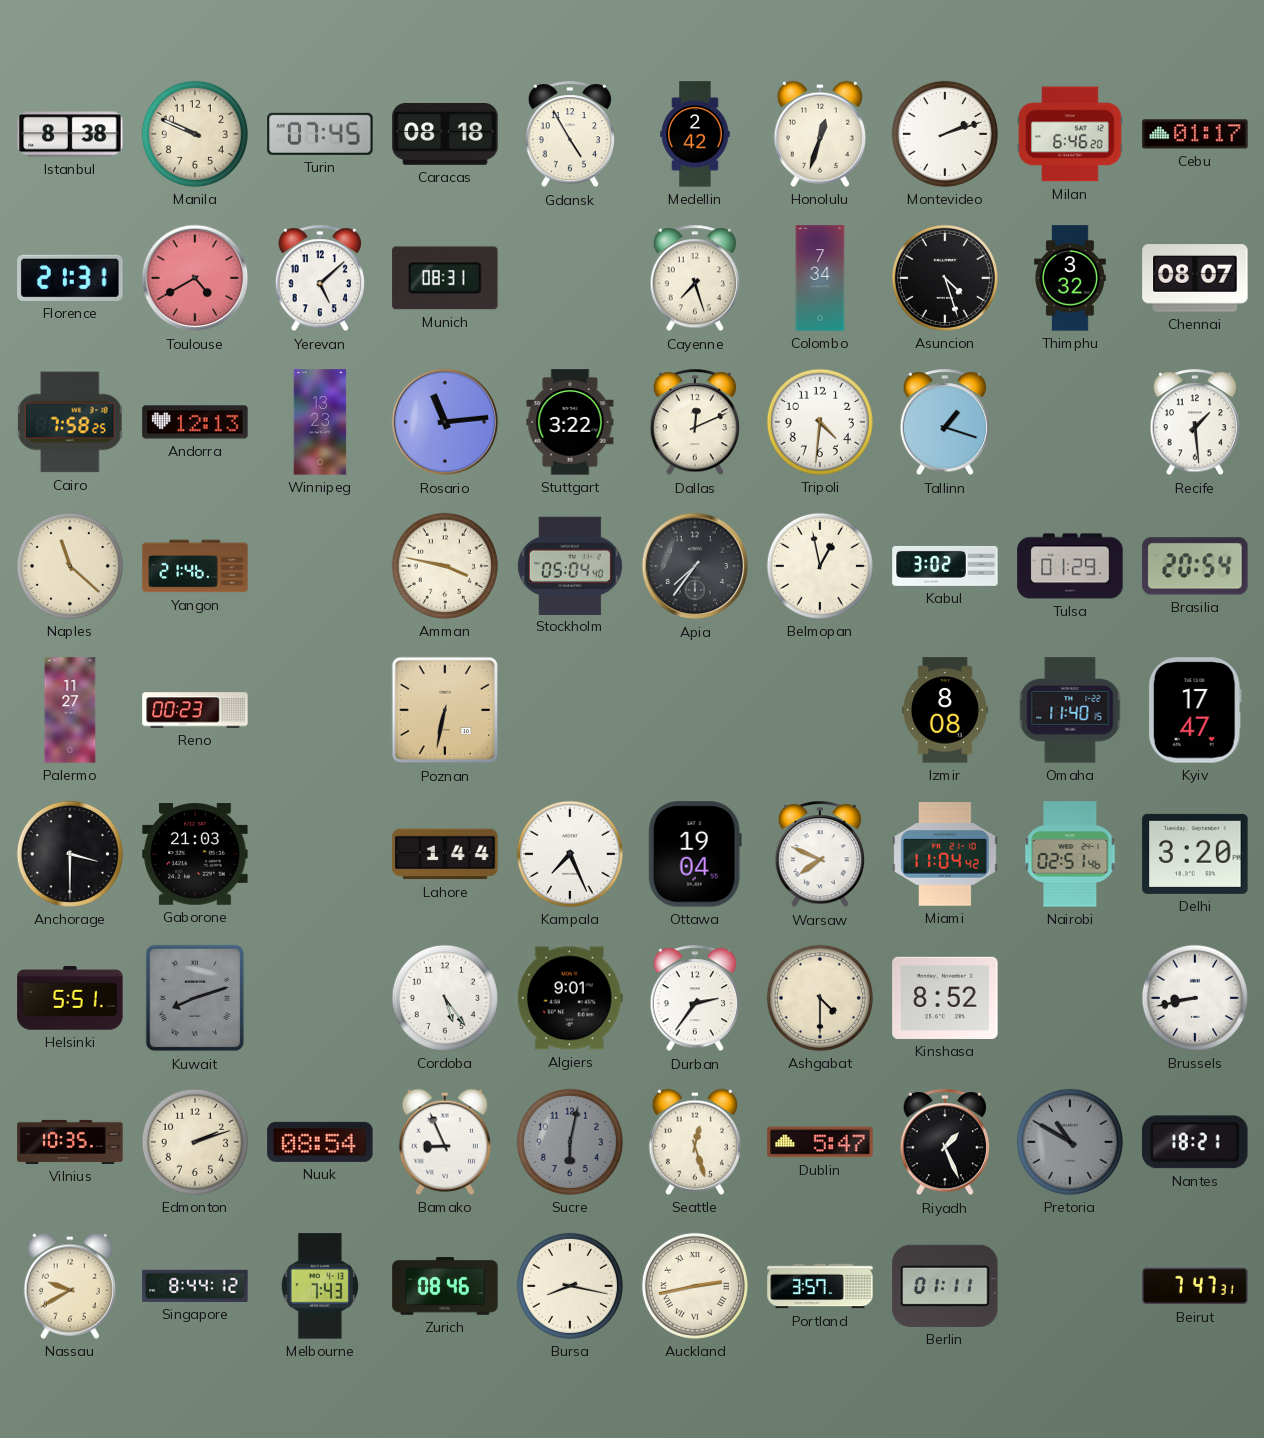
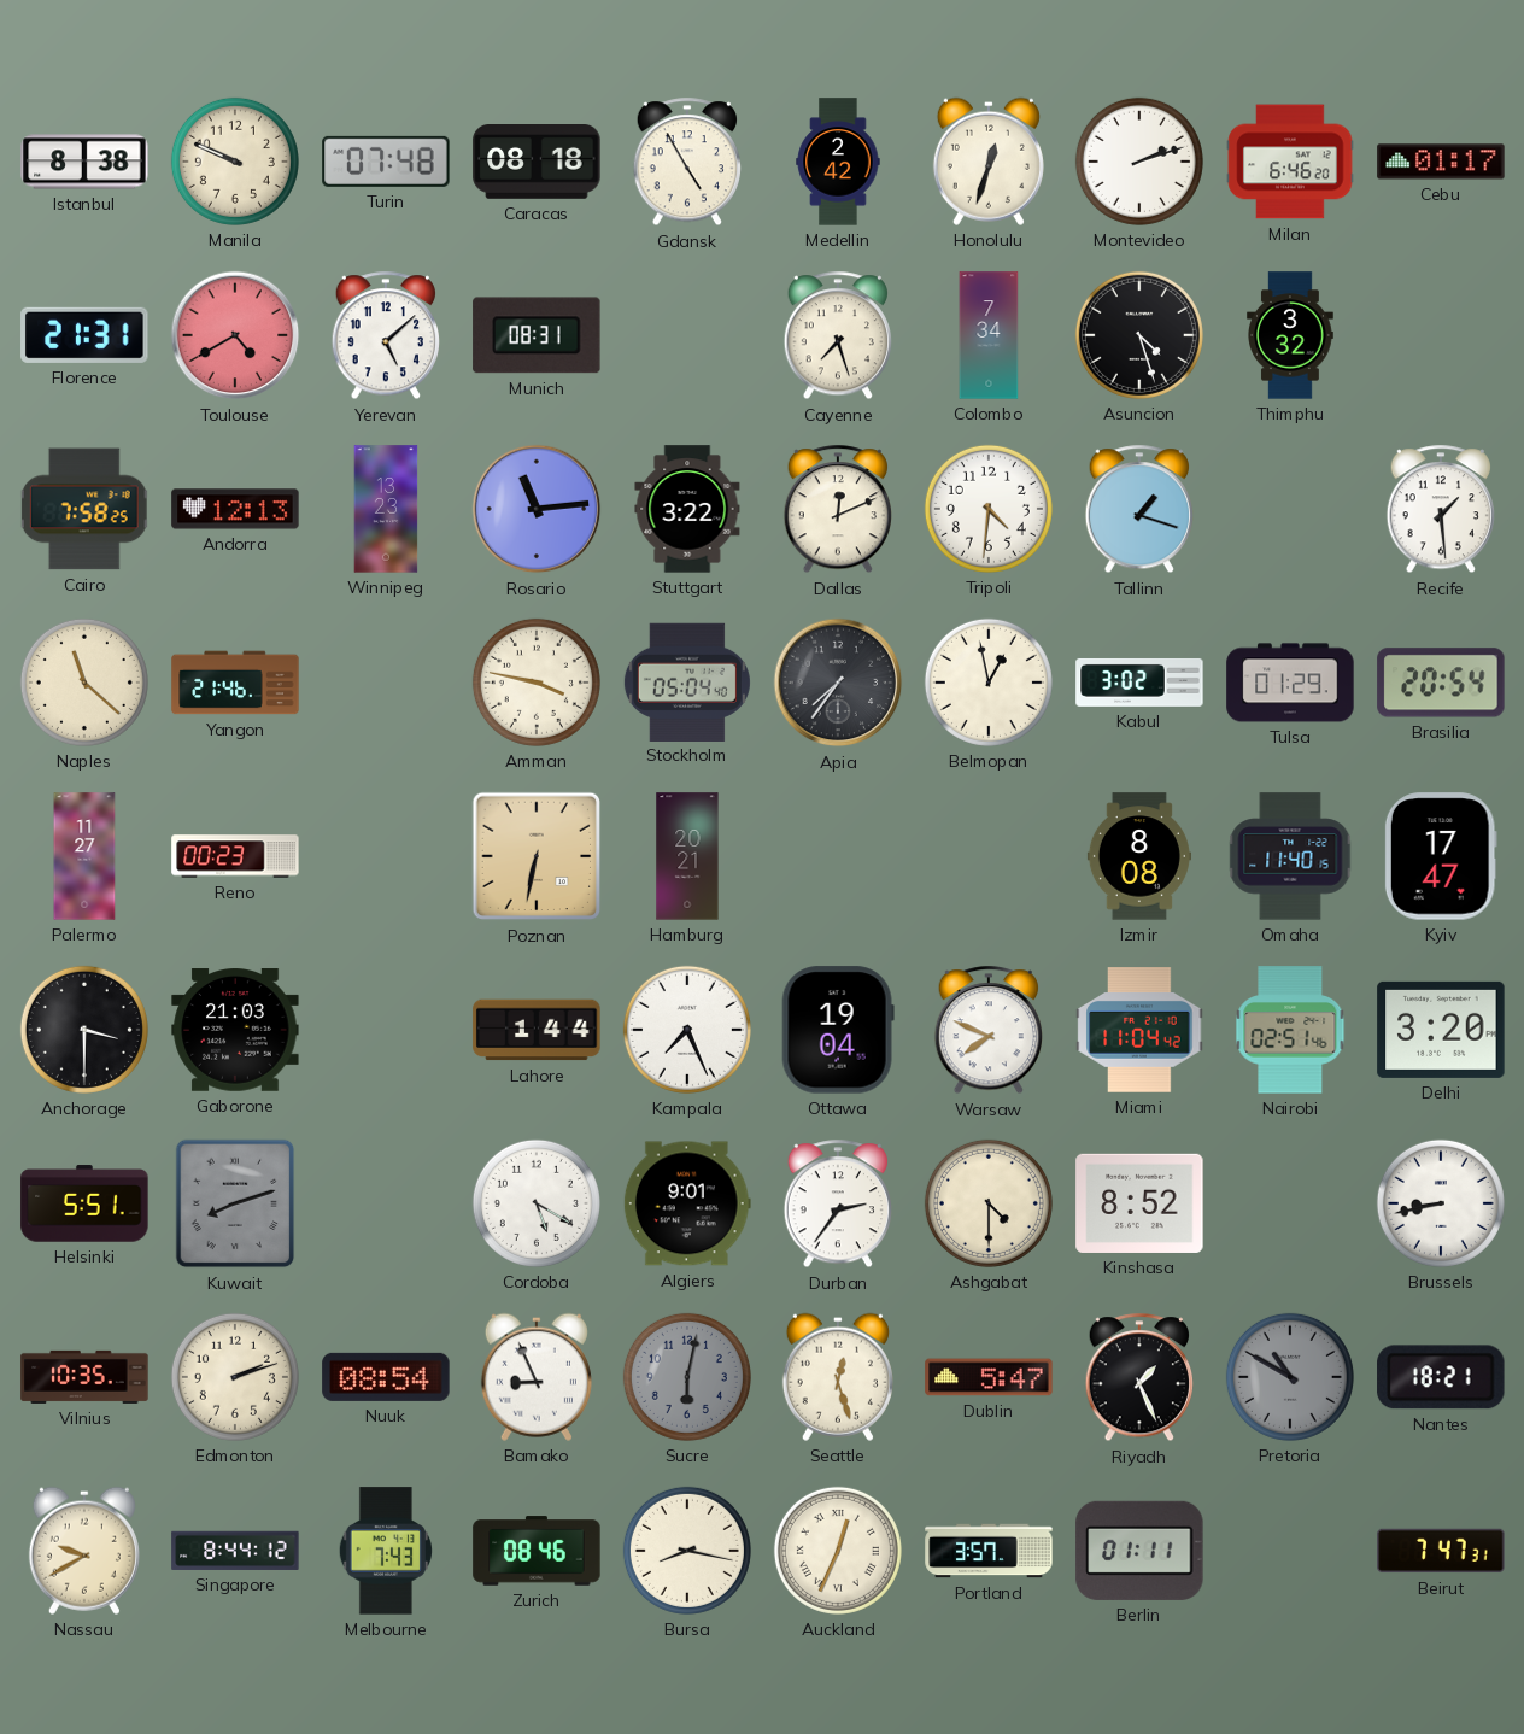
Turin: 07:45 -> 07:48 (386, 162)
Chennai: 08:07 -> none (1195, 278)
Hamburg: none -> 20:21 (687, 856)
Cordoba: 5:24 -> 5:20 (537, 1203)
Auckland: 2:43 -> 12:34 (838, 1551)
